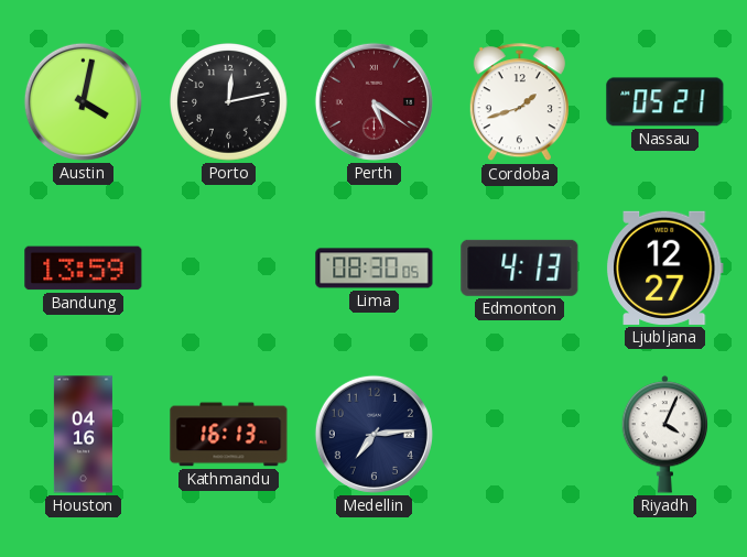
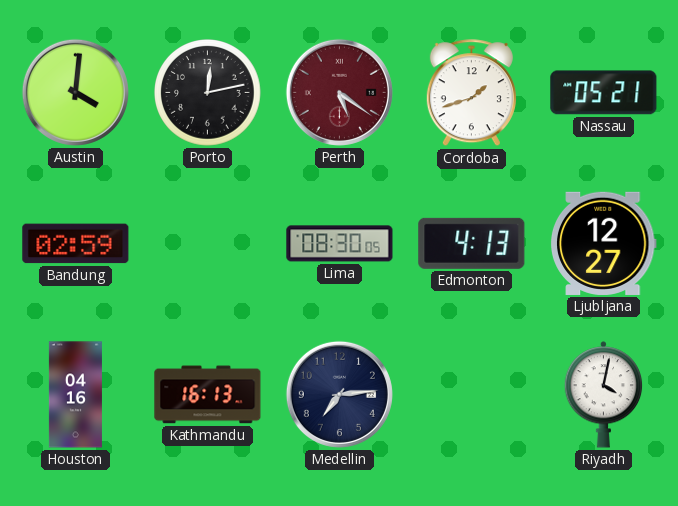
Austin: 4:02 -> 4:01 (75, 92)
Bandung: 13:59 -> 02:59 (76, 244)
Riyadh: 4:04 -> 4:02 (604, 395)
